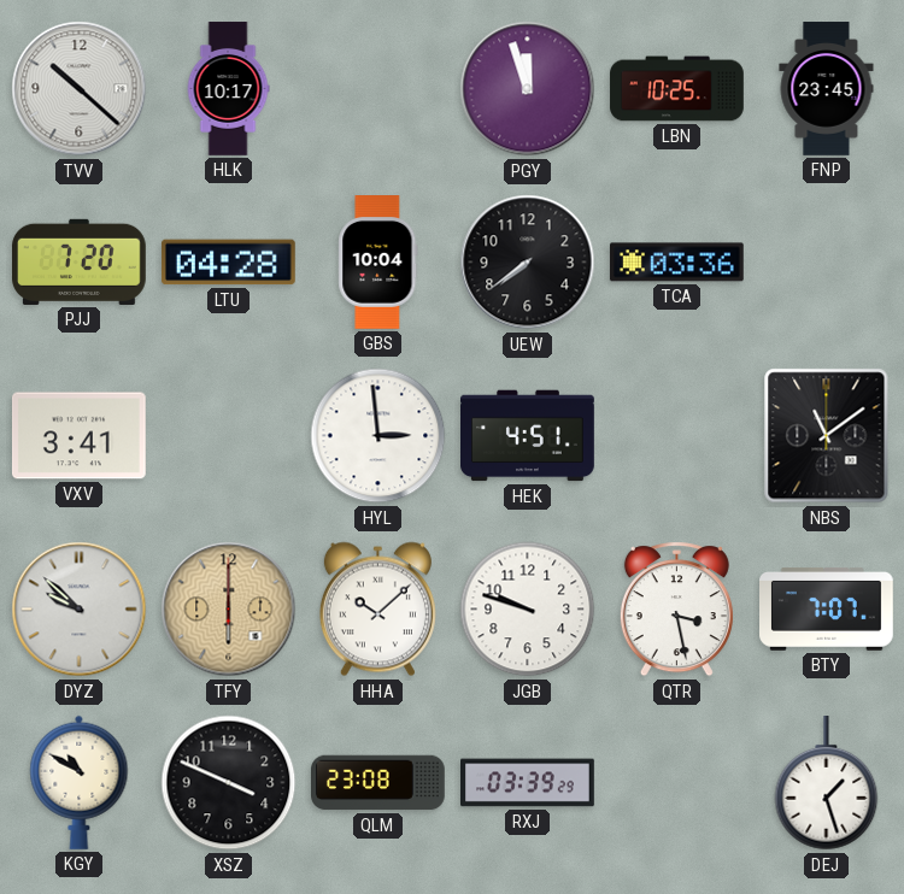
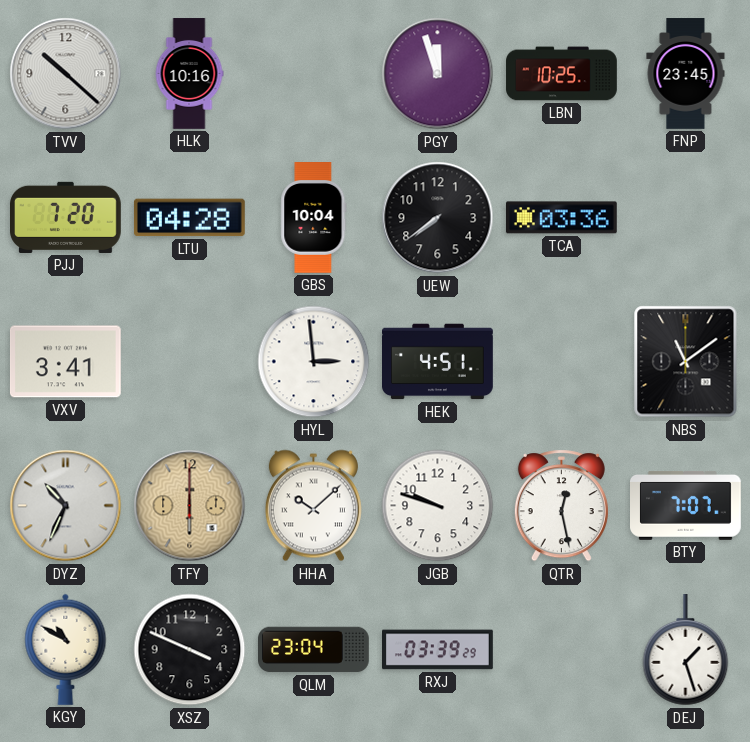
HLK: 10:17 -> 10:16 (189, 74)
DYZ: 9:52 -> 10:34 (66, 506)
QTR: 3:28 -> 12:28 (561, 506)
QLM: 23:08 -> 23:04 (314, 650)
